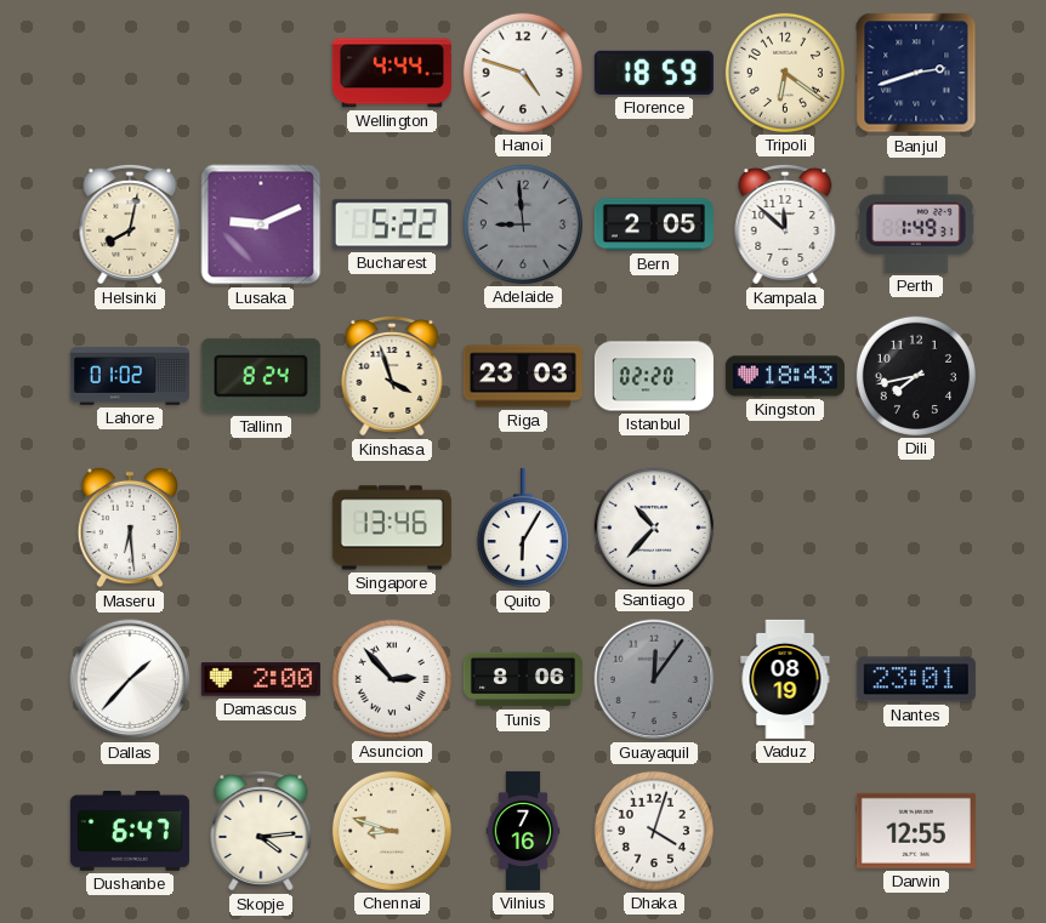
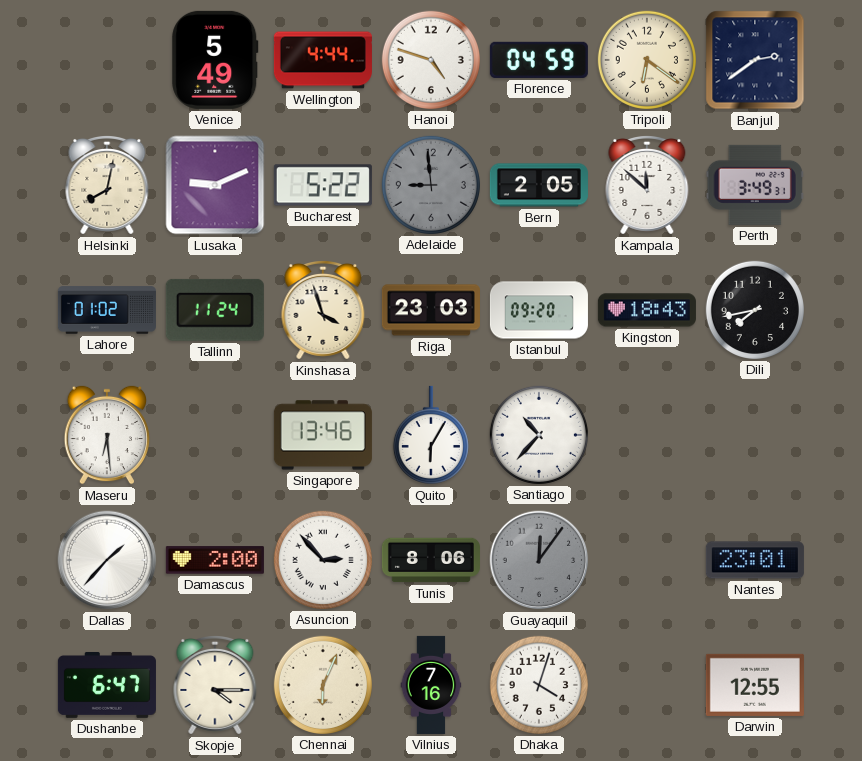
Venice: none -> 5:49 (215, 60)
Florence: 18:59 -> 04:59 (539, 60)
Banjul: 2:42 -> 2:39 (755, 60)
Perth: 1:49 -> 3:49 (755, 185)
Tallinn: 8:24 -> 11:24 (215, 310)
Istanbul: 02:20 -> 09:20 (539, 310)
Vaduz: 08:19 -> none (785, 679)
Skopje: 4:14 -> 4:15 (215, 686)
Chennai: 8:48 -> 6:04 (323, 685)
